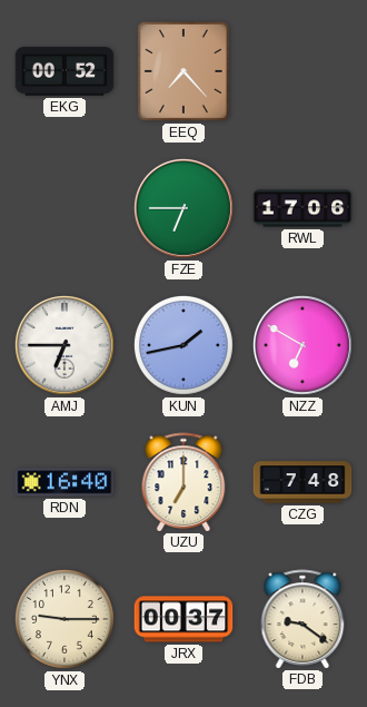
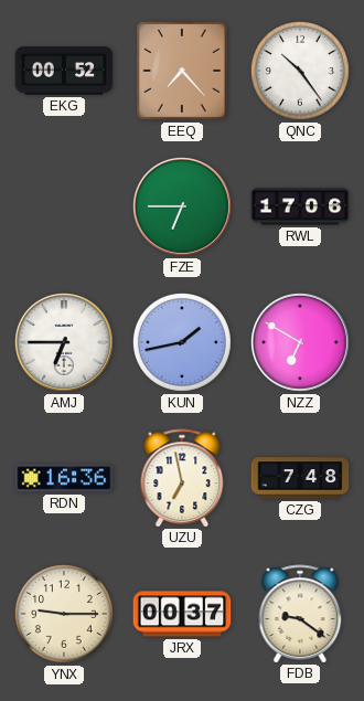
QNC: none -> 10:24 (300, 71)
RDN: 16:40 -> 16:36 (64, 478)
UZU: 7:00 -> 6:58 (182, 478)
